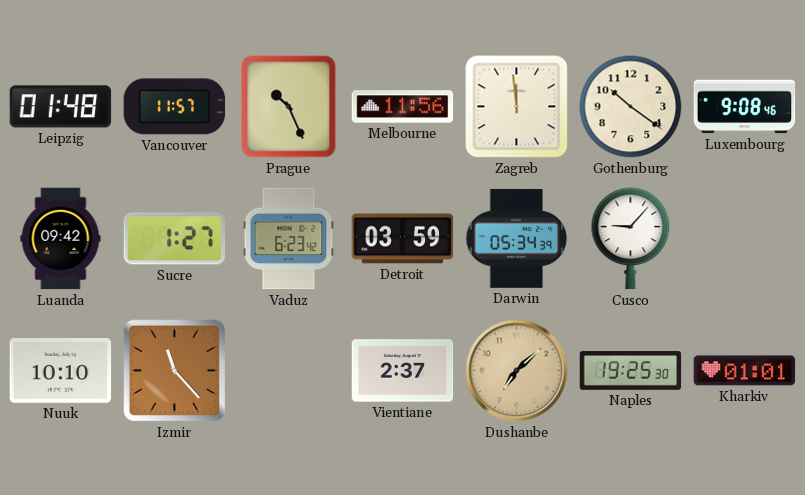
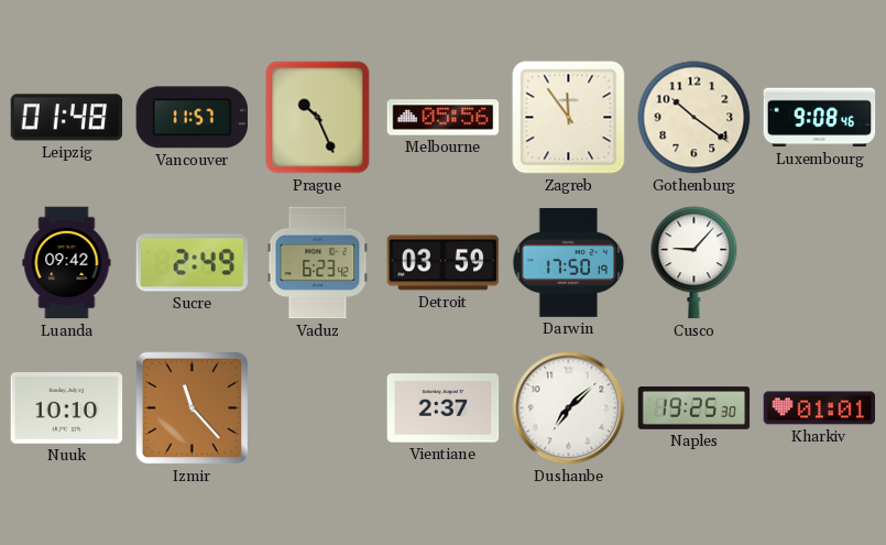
Melbourne: 11:56 -> 05:56 (444, 118)
Zagreb: 11:59 -> 11:54 (569, 118)
Sucre: 1:27 -> 2:49 (193, 263)
Darwin: 05:34 -> 17:50 (569, 262)
Dushanbe dial: champagne -> white (569, 408)
